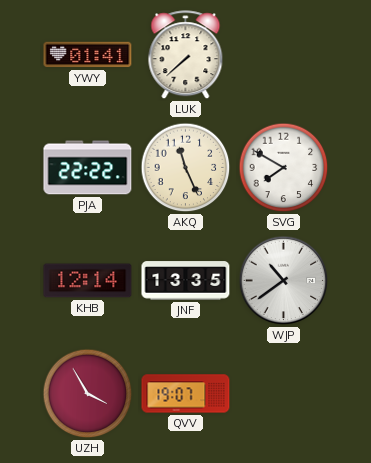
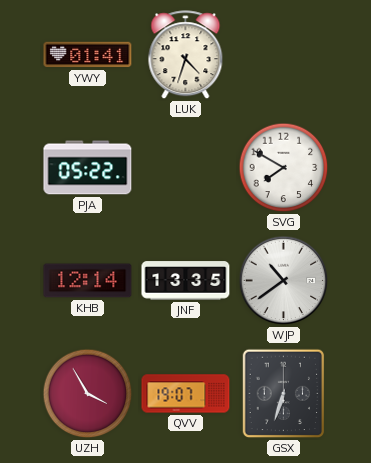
LUK: 7:38 -> 4:33 (186, 55)
PJA: 22:22 -> 05:22 (88, 168)
AKQ: 11:26 -> none (186, 168)
GSX: none -> 6:33 (284, 394)
